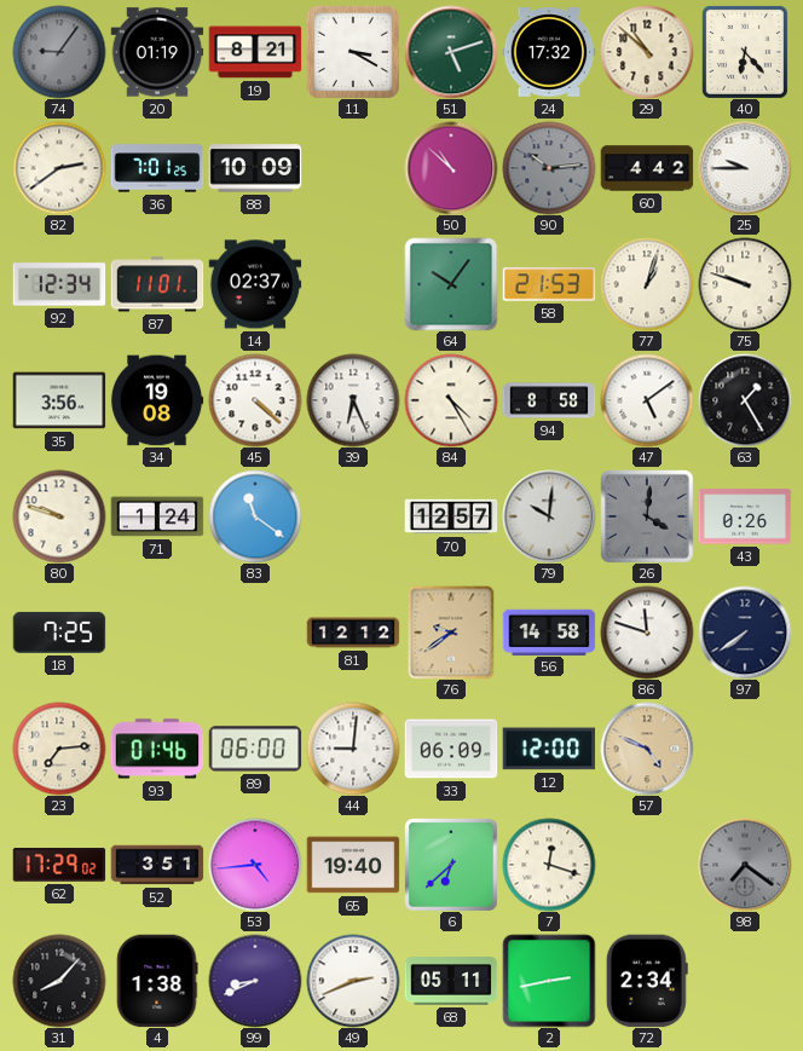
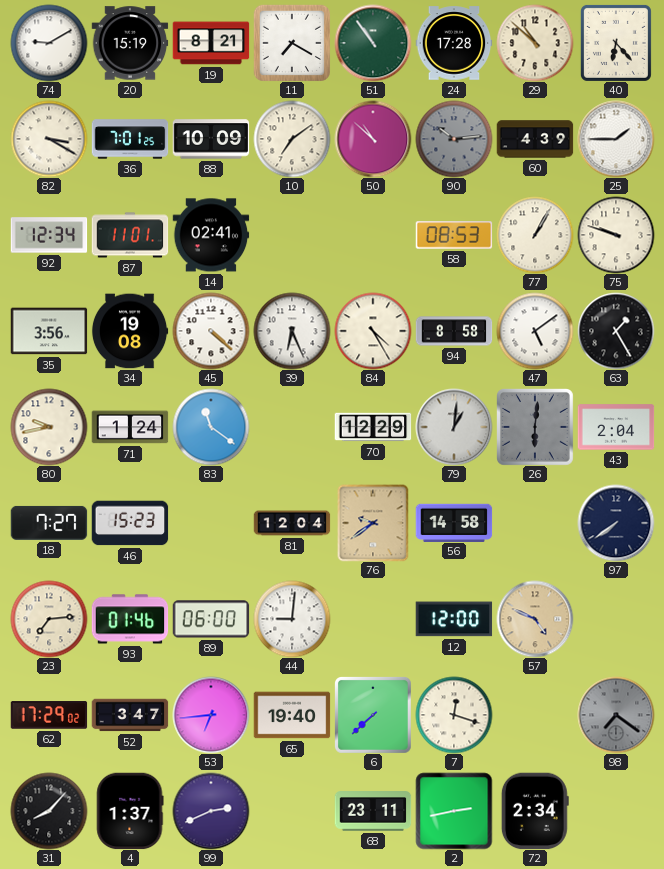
74: 9:06 -> 9:10 (49, 43)
74 dial: grey -> white (49, 43)
20: 01:19 -> 15:19 (130, 43)
11: 3:20 -> 7:20 (292, 43)
51: 5:12 -> 10:54 (373, 43)
24: 17:32 -> 17:28 (454, 43)
82: 2:39 -> 3:20 (49, 139)
10: none -> 7:09 (292, 139)
60: 4:42 -> 4:39 (535, 139)
25: 9:45 -> 1:45 (616, 139)
14: 02:37 -> 02:41 (211, 235)
64: 10:06 -> none (451, 284)
58: 21:53 -> 08:53 (454, 235)
77: 1:03 -> 1:05 (535, 235)
80: 9:48 -> 9:43 (49, 427)
70: 12:57 -> 12:29 (373, 427)
79: 10:01 -> 1:01 (454, 427)
26: 4:01 -> 6:01 (535, 427)
43: 0:26 -> 2:04 (616, 427)
18: 7:25 -> 7:27 (49, 523)
46: none -> 15:23 (130, 523)
81: 12:12 -> 12:04 (292, 523)
86: 11:48 -> none (647, 633)
33: 06:09 -> none (451, 749)
52: 3:51 -> 3:47 (130, 715)
53: 4:44 -> 6:44 (211, 715)
6: 6:38 -> 7:38 (373, 715)
4: 1:38 -> 1:37 (130, 811)
99: 8:41 -> 2:41 (211, 811)
49: 2:41 -> none (353, 981)
68: 05:11 -> 23:11 (373, 811)
